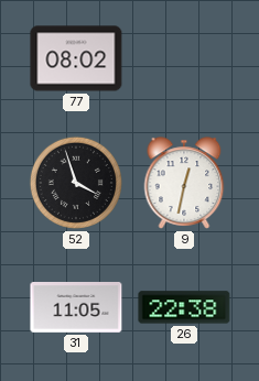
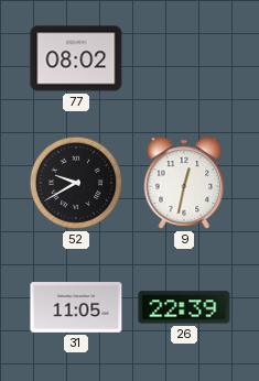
52: 3:57 -> 9:40 (76, 183)
26: 22:38 -> 22:39 (184, 307)
